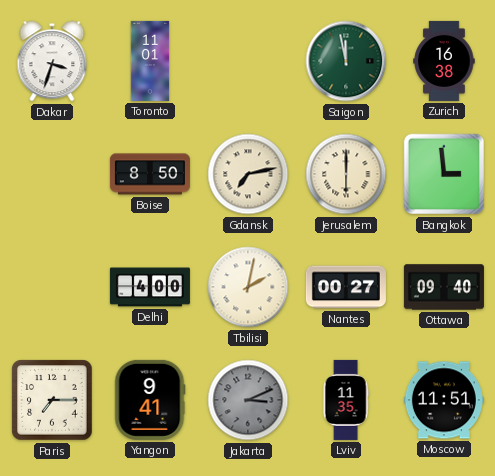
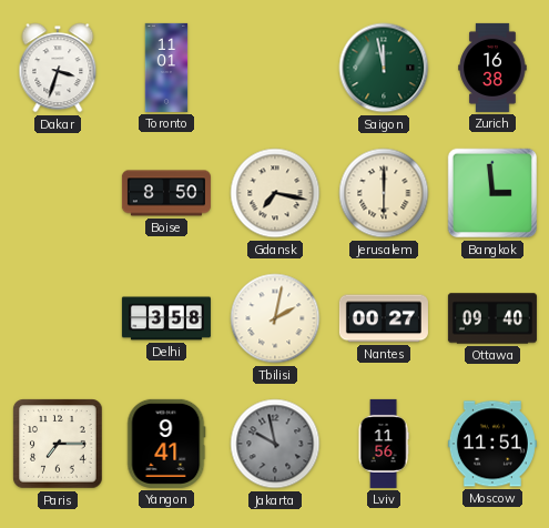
Gdansk: 7:13 -> 7:17 (275, 193)
Delhi: 4:00 -> 3:58 (166, 318)
Jakarta: 3:11 -> 9:58 (275, 444)
Lviv: 11:35 -> 11:56 (384, 444)
